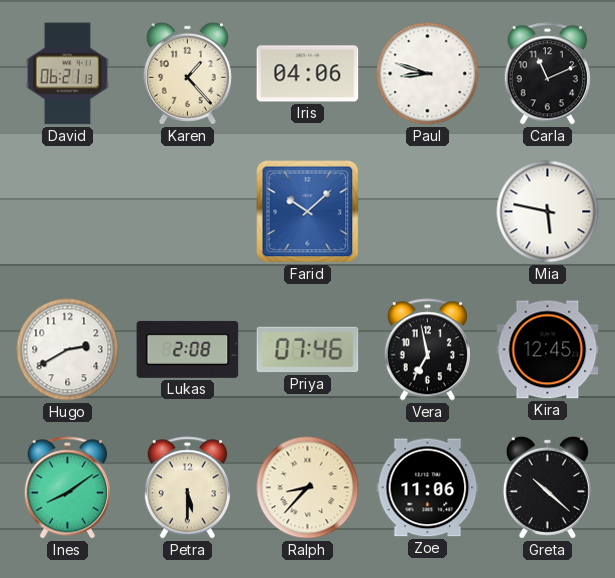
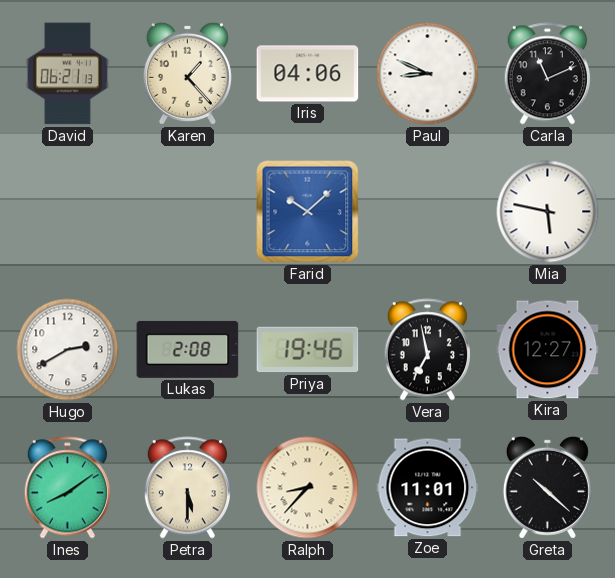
Paul: 8:48 -> 8:49 (428, 74)
Priya: 07:46 -> 19:46 (308, 350)
Kira: 12:45 -> 12:27 (548, 350)
Zoe: 11:06 -> 11:01 (428, 488)
